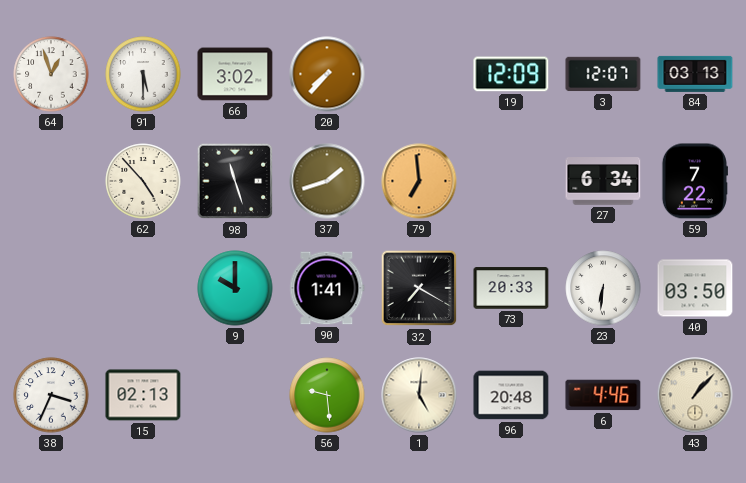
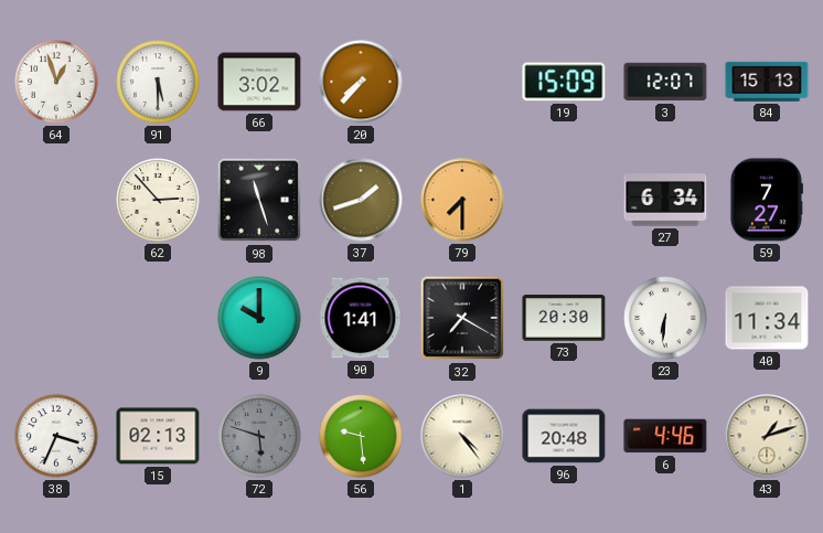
19: 12:09 -> 15:09 (564, 82)
84: 03:13 -> 15:13 (767, 82)
62: 4:53 -> 2:53 (158, 200)
79: 6:59 -> 7:30 (462, 200)
59: 7:22 -> 7:27 (766, 200)
73: 20:33 -> 20:30 (564, 318)
40: 03:50 -> 11:34 (767, 318)
72: none -> 5:48 (259, 436)
1: 5:01 -> 4:24 (462, 436)
43: 1:07 -> 1:12 (767, 436)
